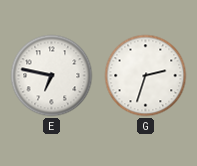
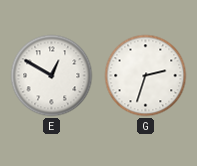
E: 6:47 -> 12:50 (52, 76)
